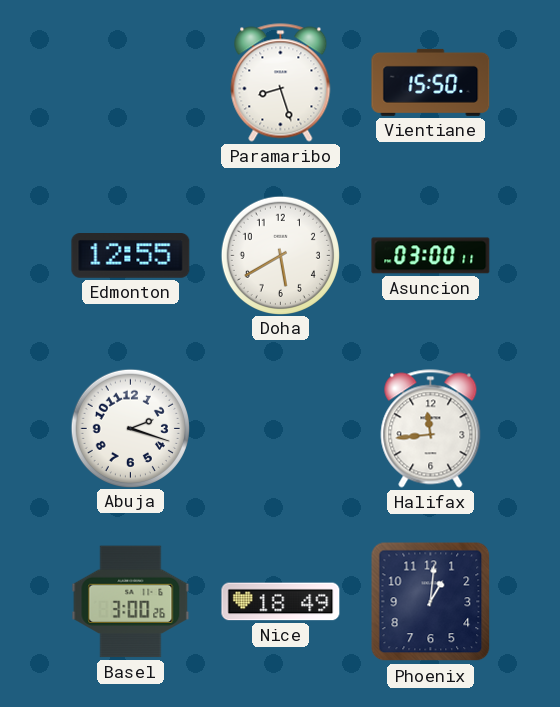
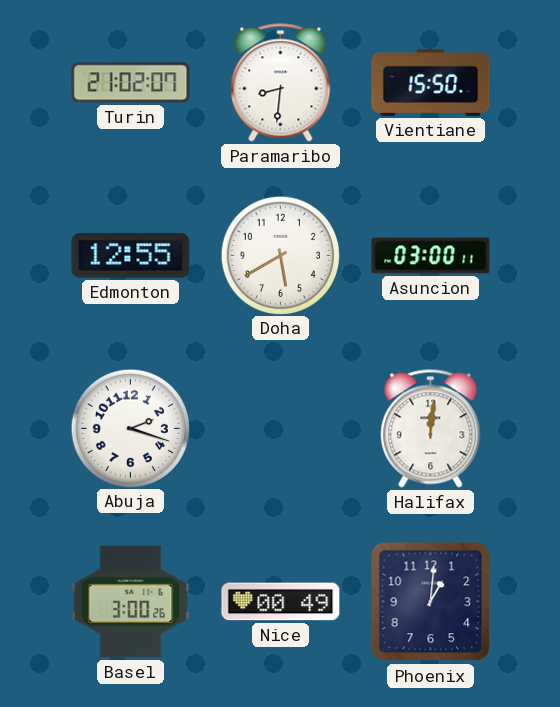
Turin: none -> 21:02 (131, 83)
Paramaribo: 8:27 -> 8:31 (281, 83)
Halifax: 11:44 -> 12:01 (431, 429)
Nice: 18:49 -> 00:49 (281, 602)
